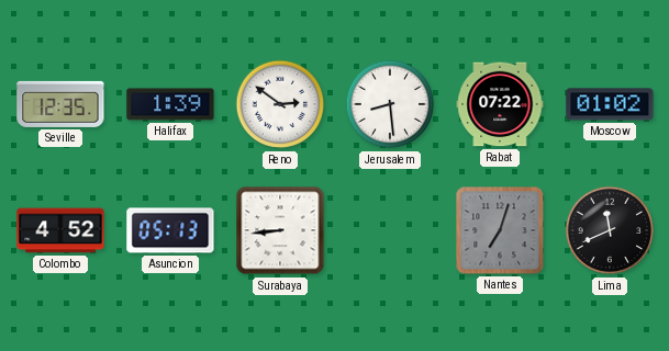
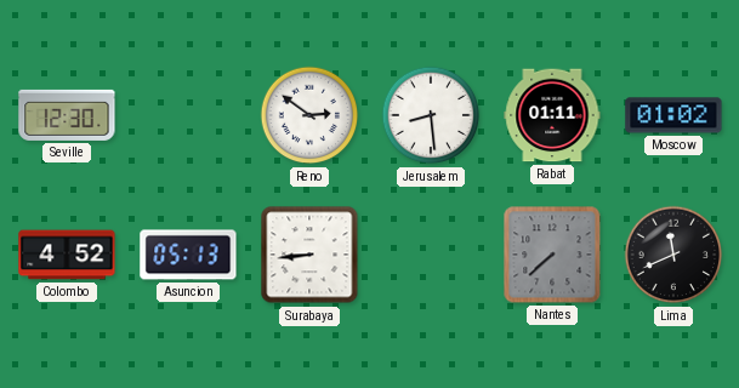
Seville: 12:35 -> 12:30 (67, 115)
Halifax: 1:39 -> none (170, 104)
Rabat: 07:22 -> 01:11 (552, 115)
Nantes: 7:03 -> 7:38 (552, 255)
